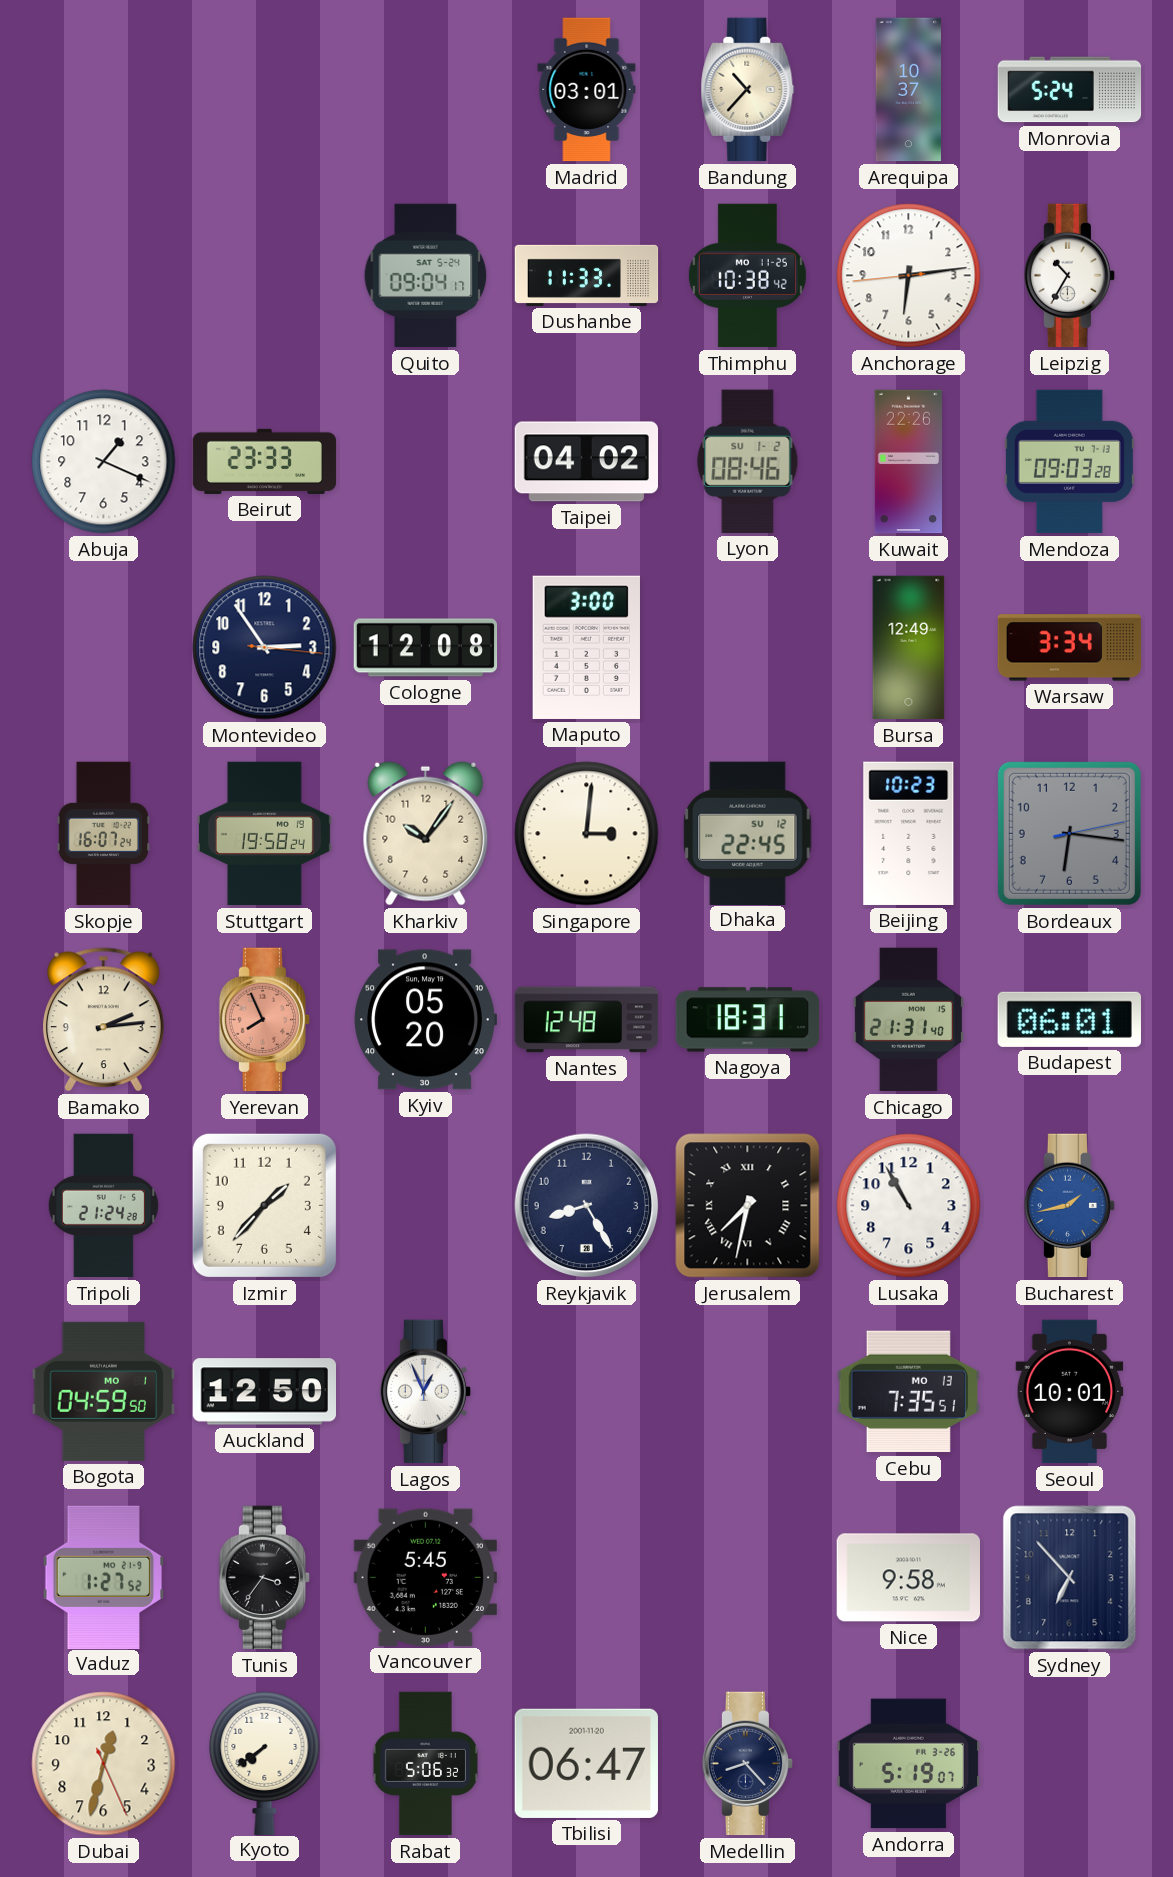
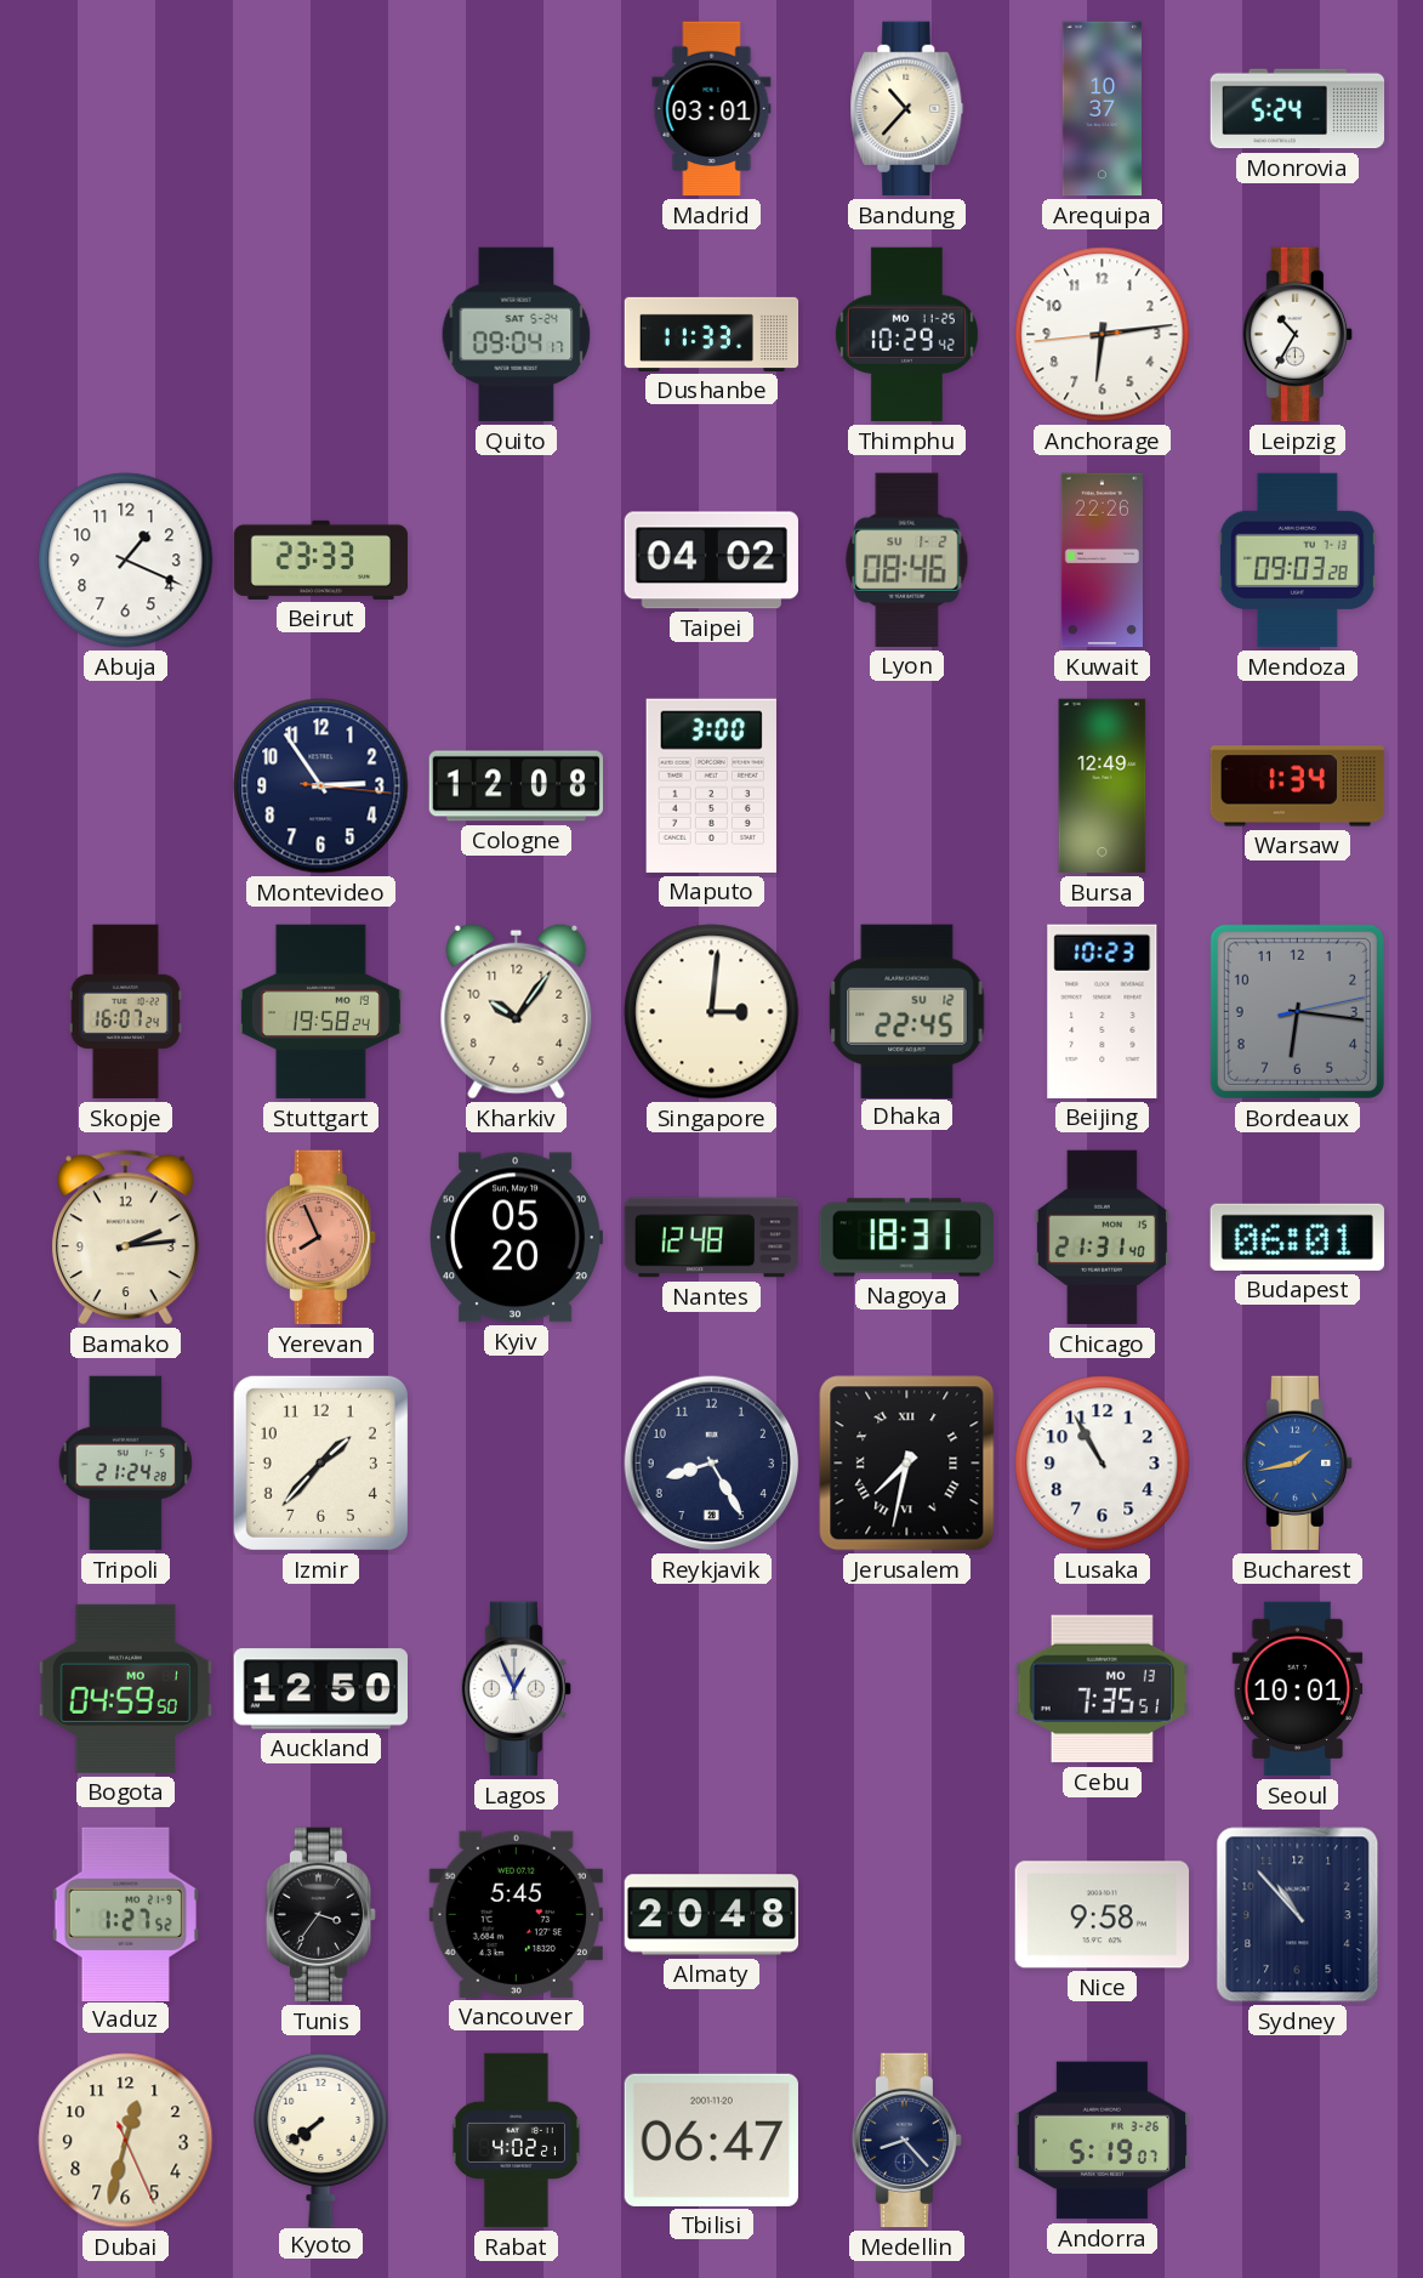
Thimphu: 10:38 -> 10:29 (906, 335)
Warsaw: 3:34 -> 1:34 (1298, 786)
Almaty: none -> 20:48 (712, 1915)
Sydney: 6:53 -> 10:53 (1298, 1915)
Rabat: 5:06 -> 4:02 (516, 2141)
